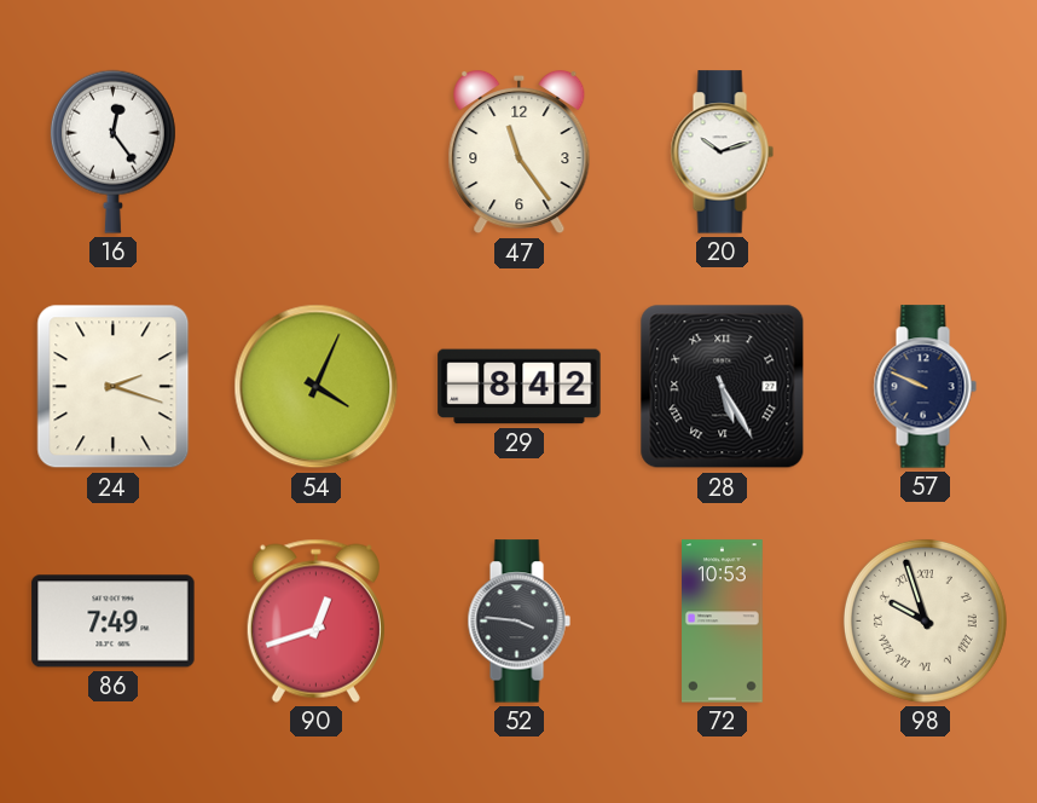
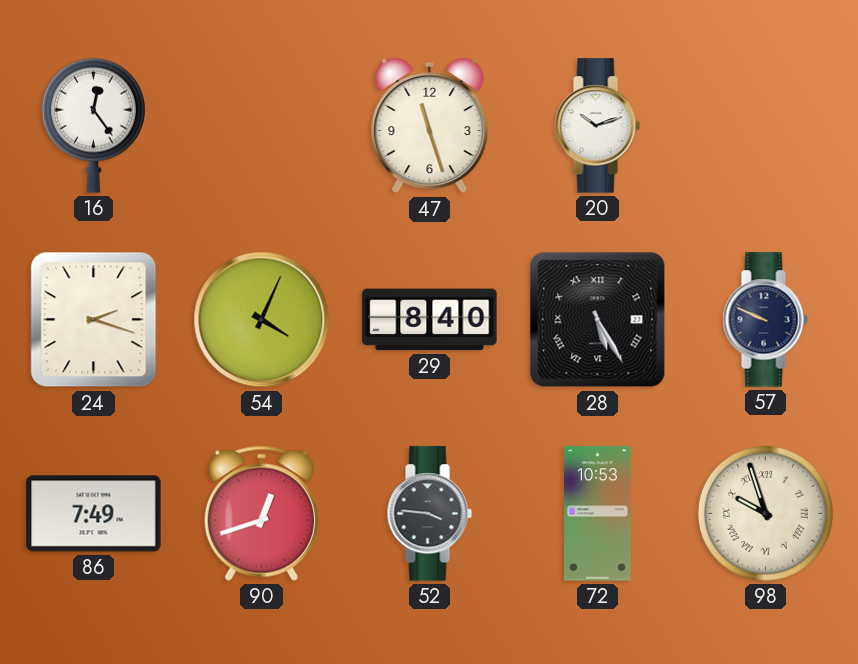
47: 11:24 -> 11:27 (430, 126)
29: 8:42 -> 8:40 (430, 320)
